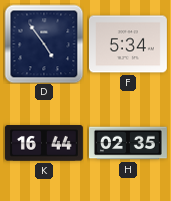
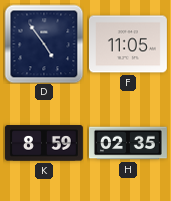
F: 5:34 -> 11:05 (128, 44)
K: 16:44 -> 8:59 (44, 143)
